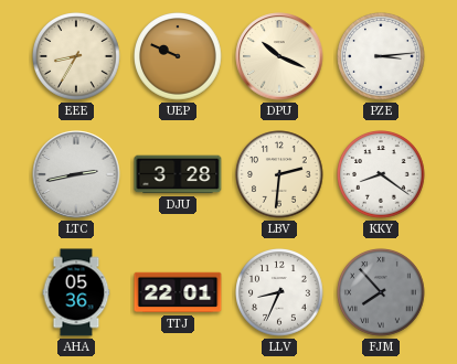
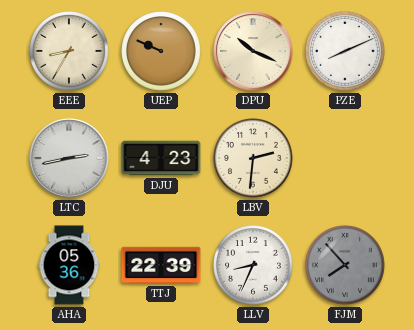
PZE: 3:14 -> 8:11 (345, 51)
DJU: 3:28 -> 4:23 (161, 158)
KKY: 8:21 -> none (381, 174)
TTJ: 22:01 -> 22:39 (161, 265)
